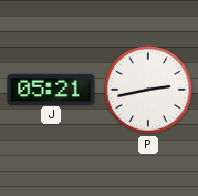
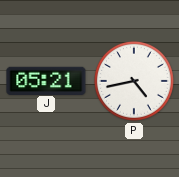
P: 2:43 -> 4:43 (134, 81)
